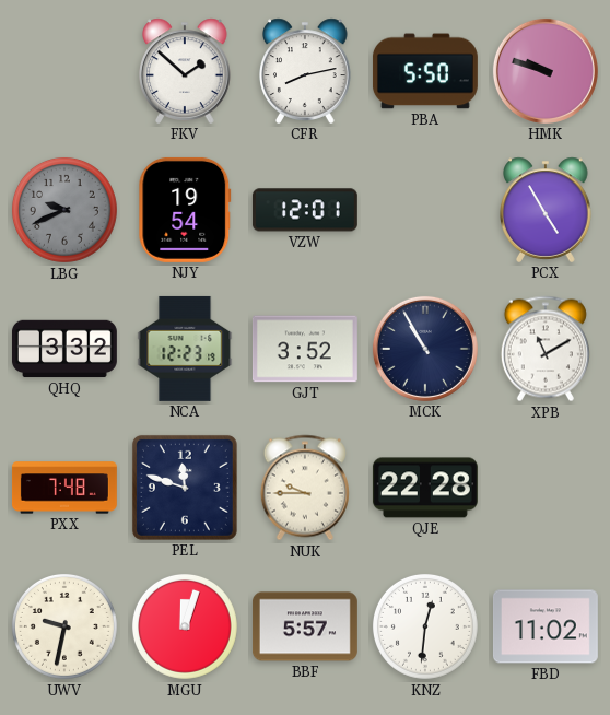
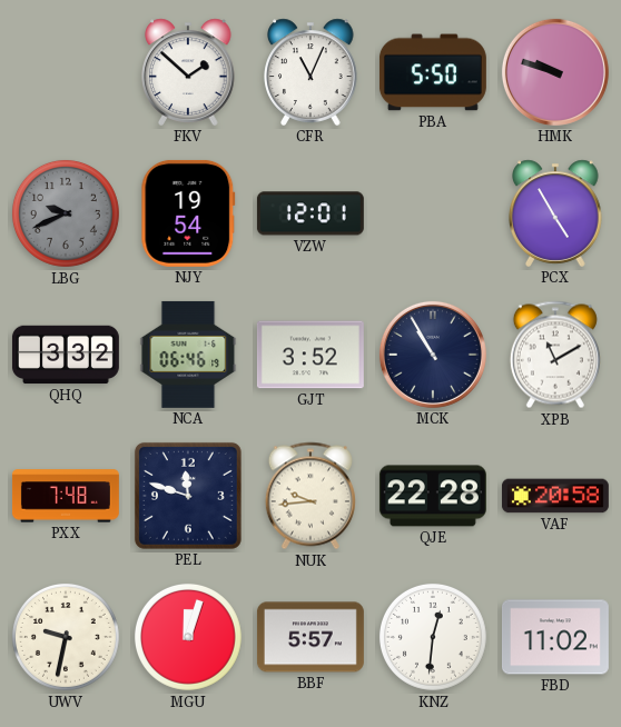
CFR: 8:13 -> 11:04 (310, 72)
NCA: 12:23 -> 06:46 (188, 355)
NUK: 9:45 -> 9:44 (310, 496)
VAF: none -> 20:58 (555, 496)
